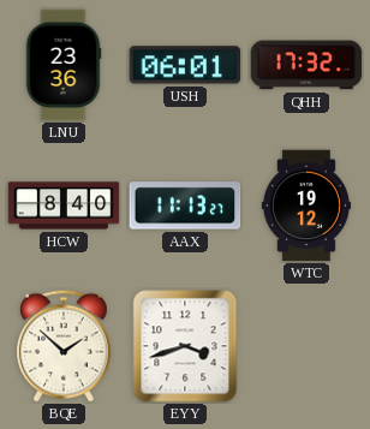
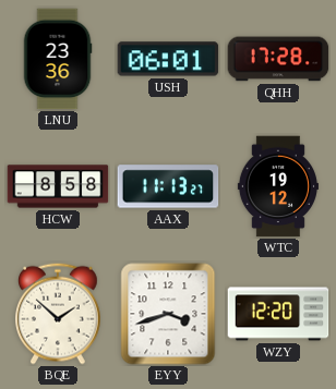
QHH: 17:32 -> 17:28 (278, 59)
HCW: 8:40 -> 8:58 (58, 186)
WZY: none -> 12:20 (278, 314)
